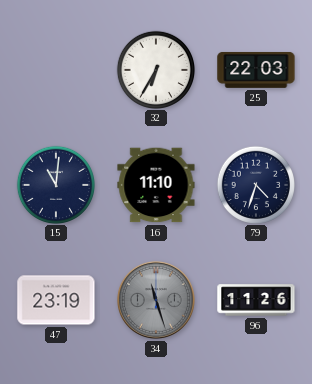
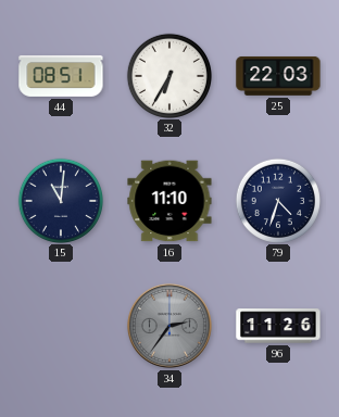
44: none -> 08:51 (61, 76)
47: 23:19 -> none (56, 300)
34: 11:27 -> 2:36 (169, 326)
